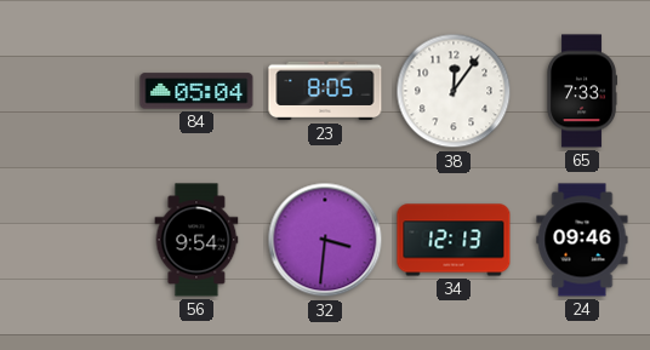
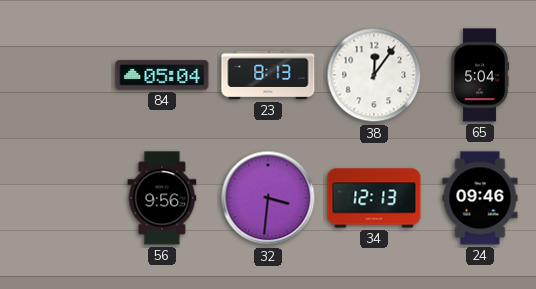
23: 8:05 -> 8:13 (268, 75)
65: 7:33 -> 5:04 (479, 75)
56: 9:54 -> 9:56 (162, 198)
